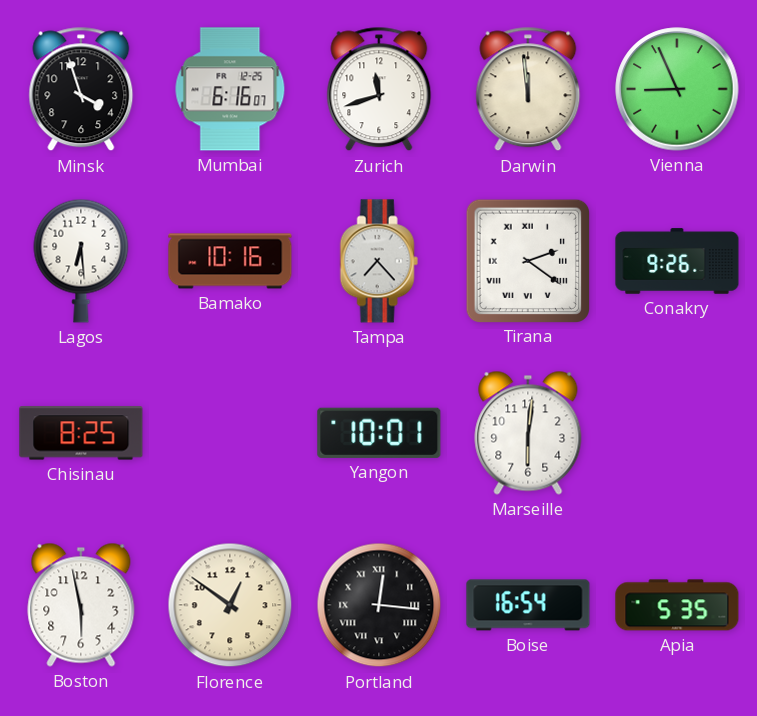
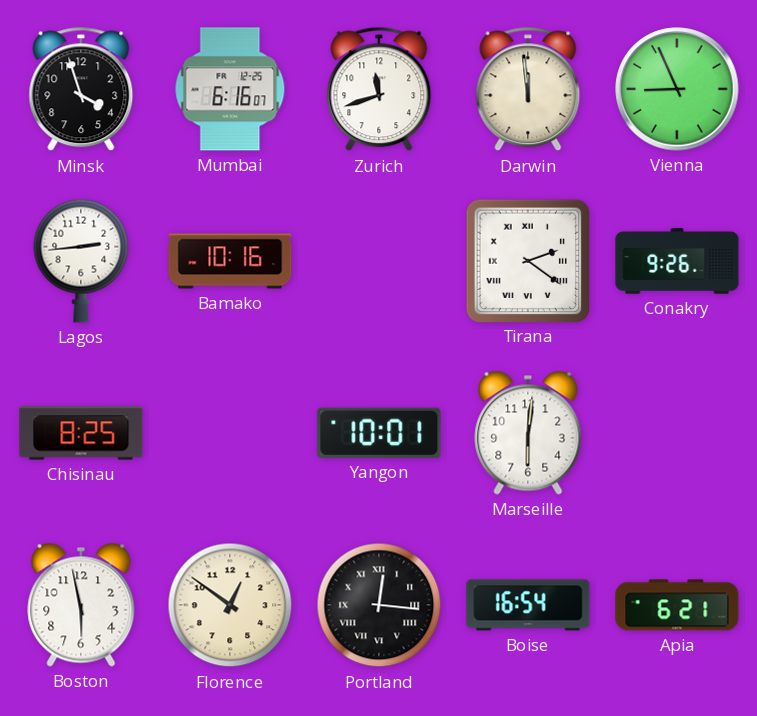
Lagos: 6:29 -> 2:44 (81, 261)
Tampa: 7:23 -> none (379, 261)
Apia: 5:35 -> 6:21 (677, 605)
